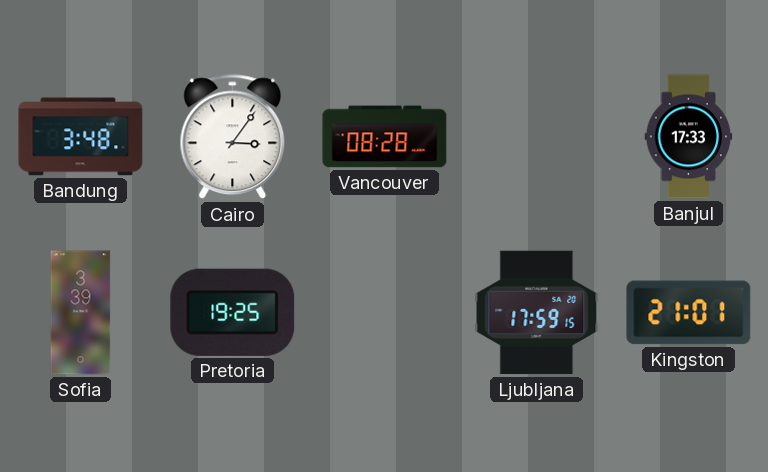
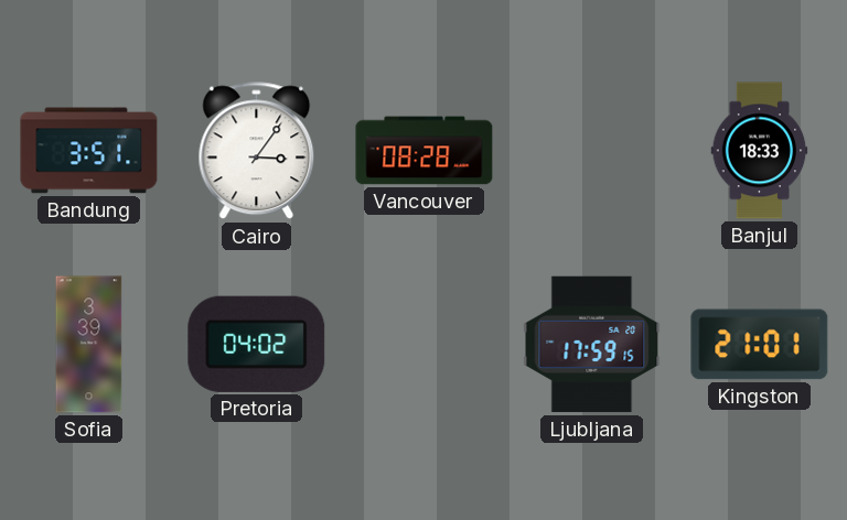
Bandung: 3:48 -> 3:51 (89, 151)
Banjul: 17:33 -> 18:33 (760, 151)
Pretoria: 19:25 -> 04:02 (257, 344)
